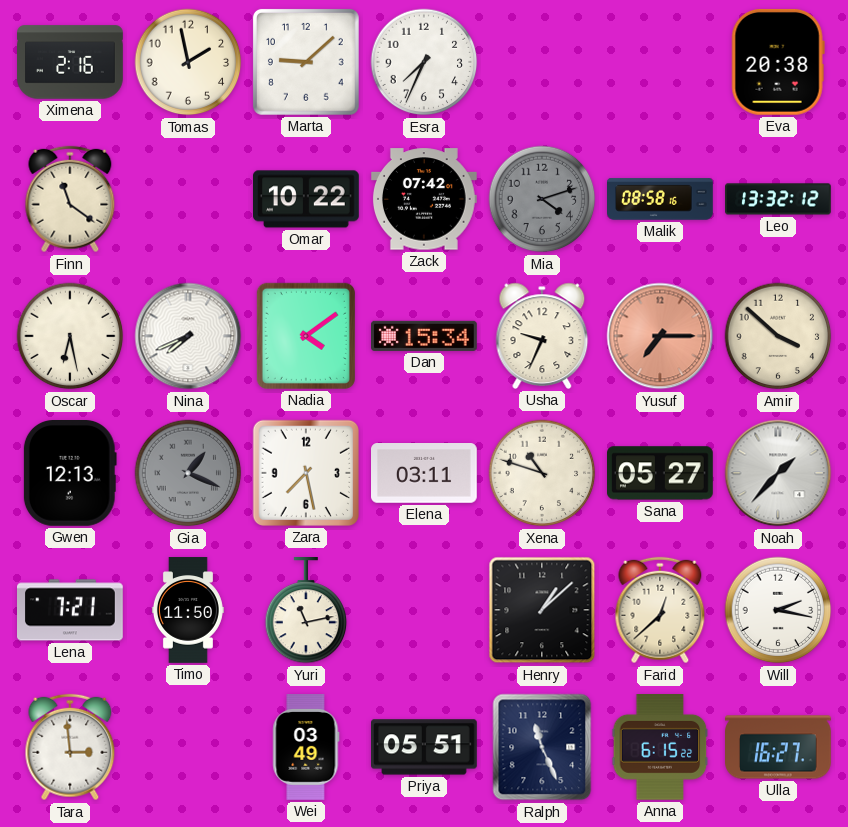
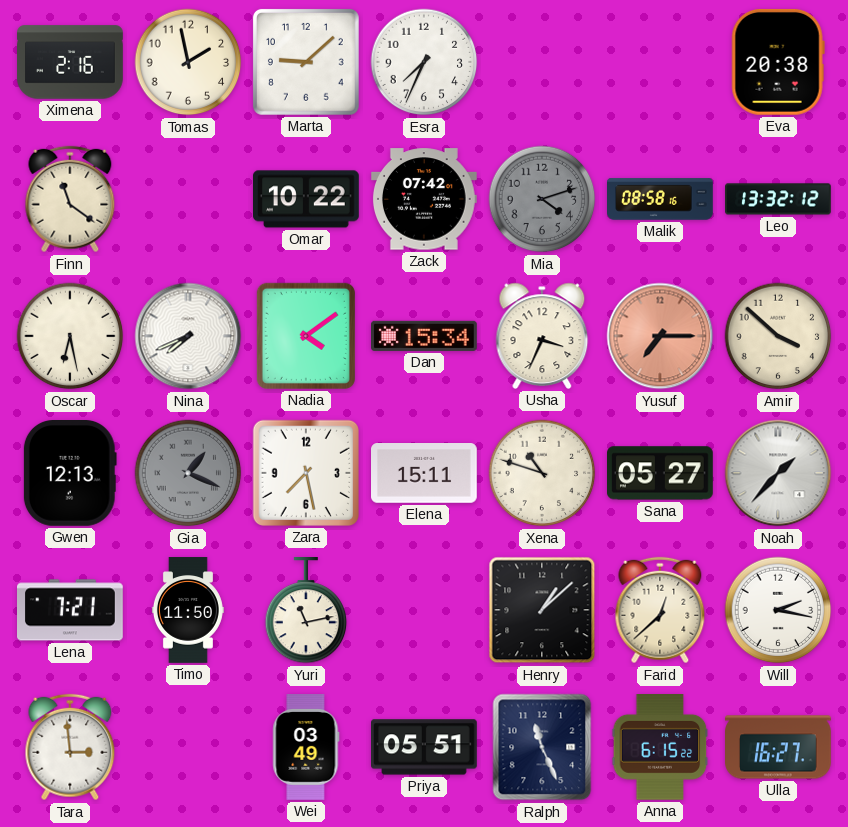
Usha: 9:34 -> 3:34 (542, 336)
Elena: 03:11 -> 15:11 (425, 474)
